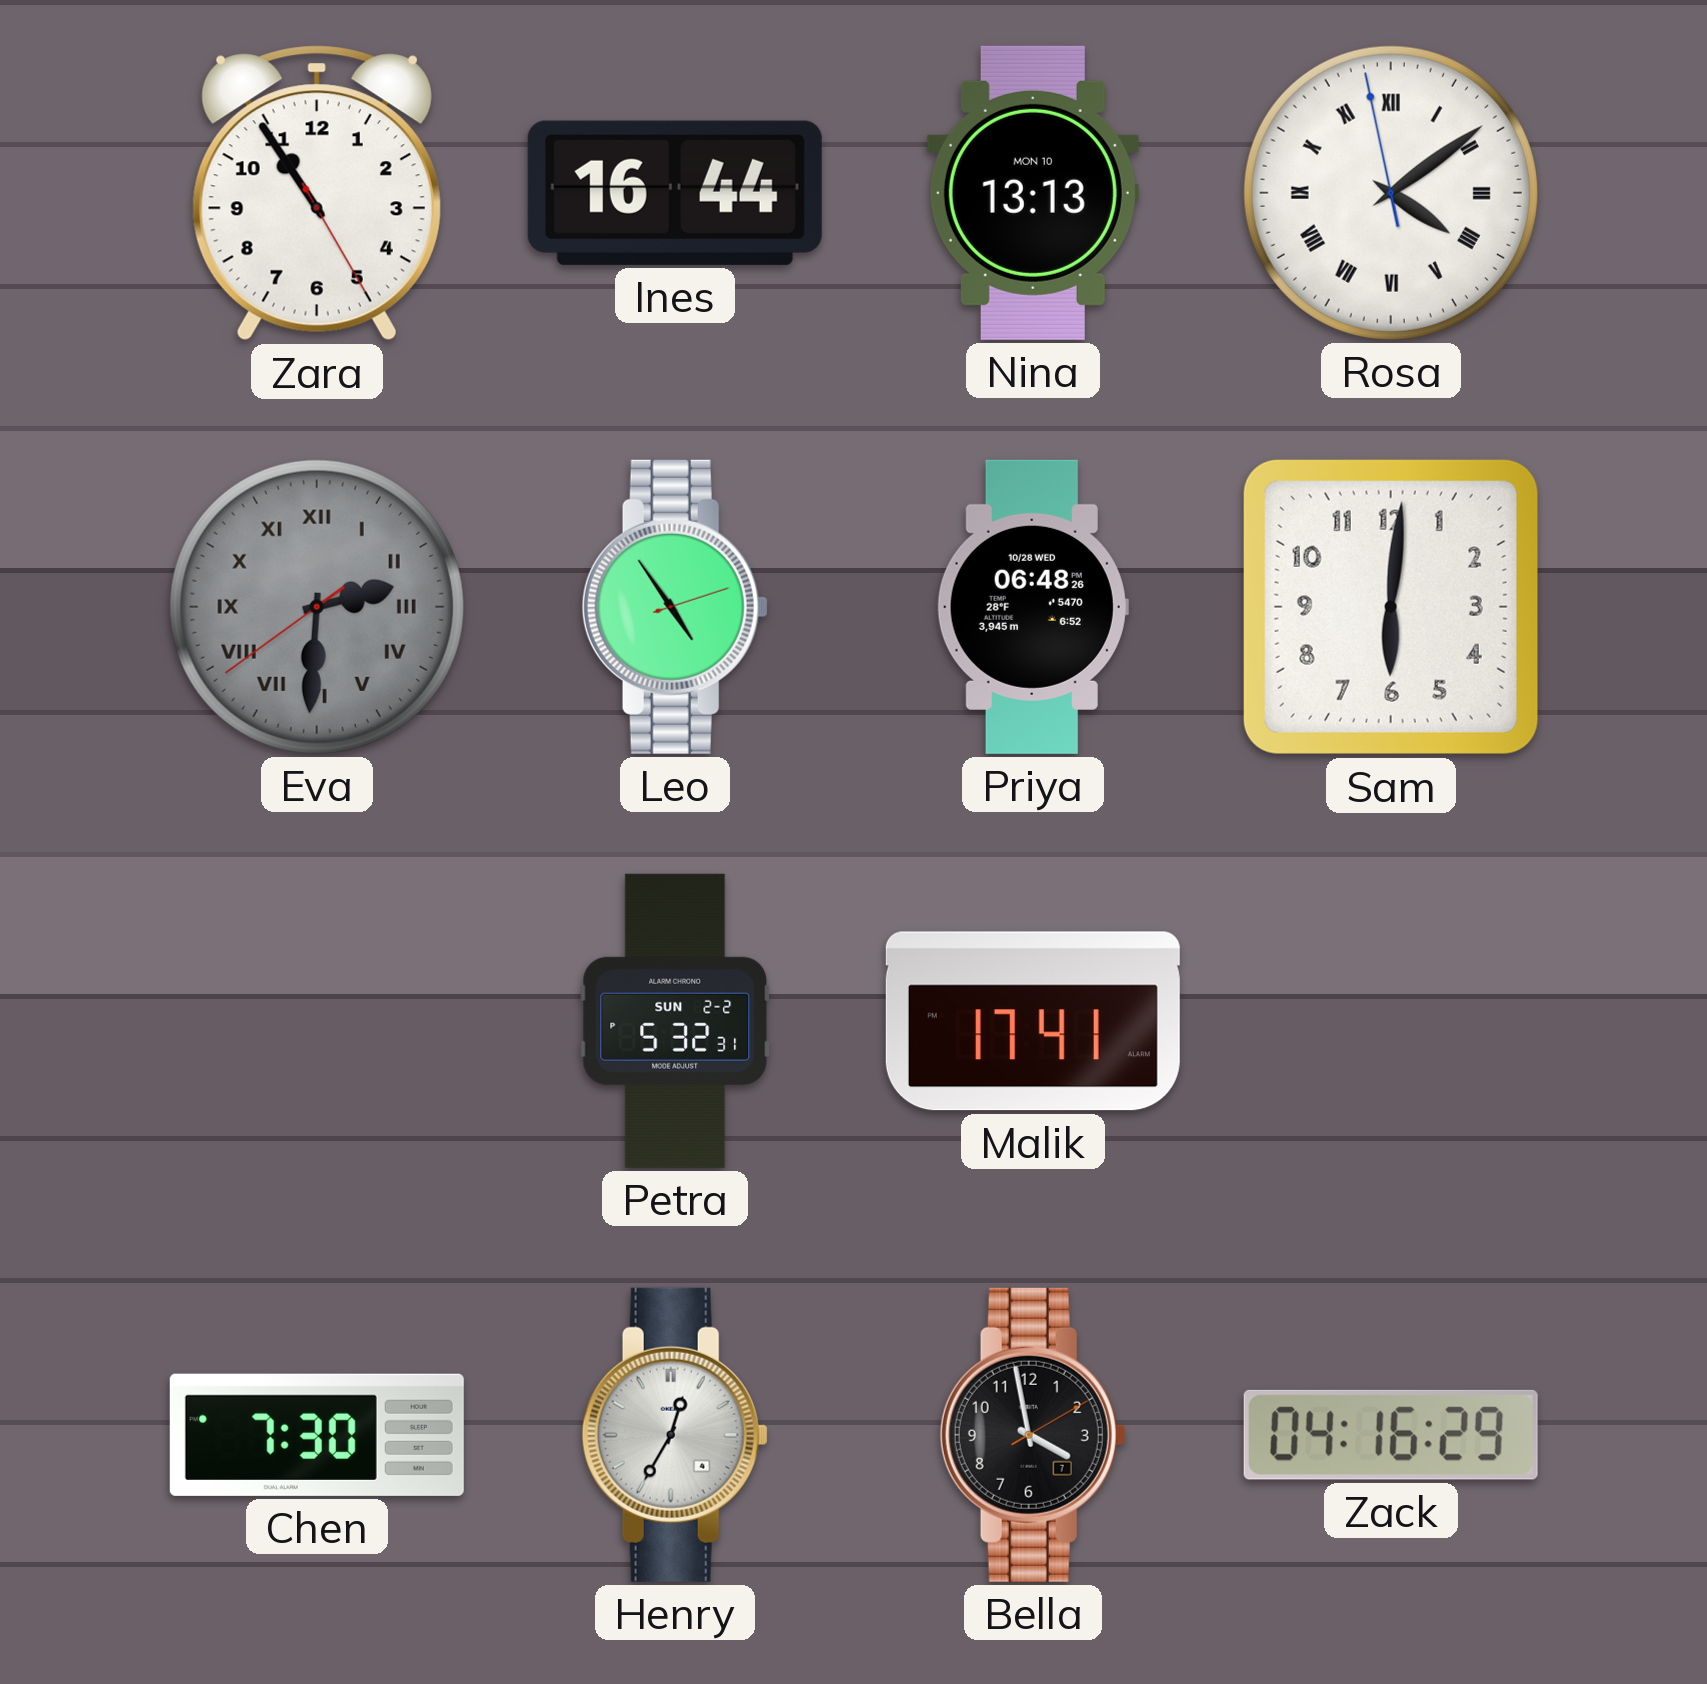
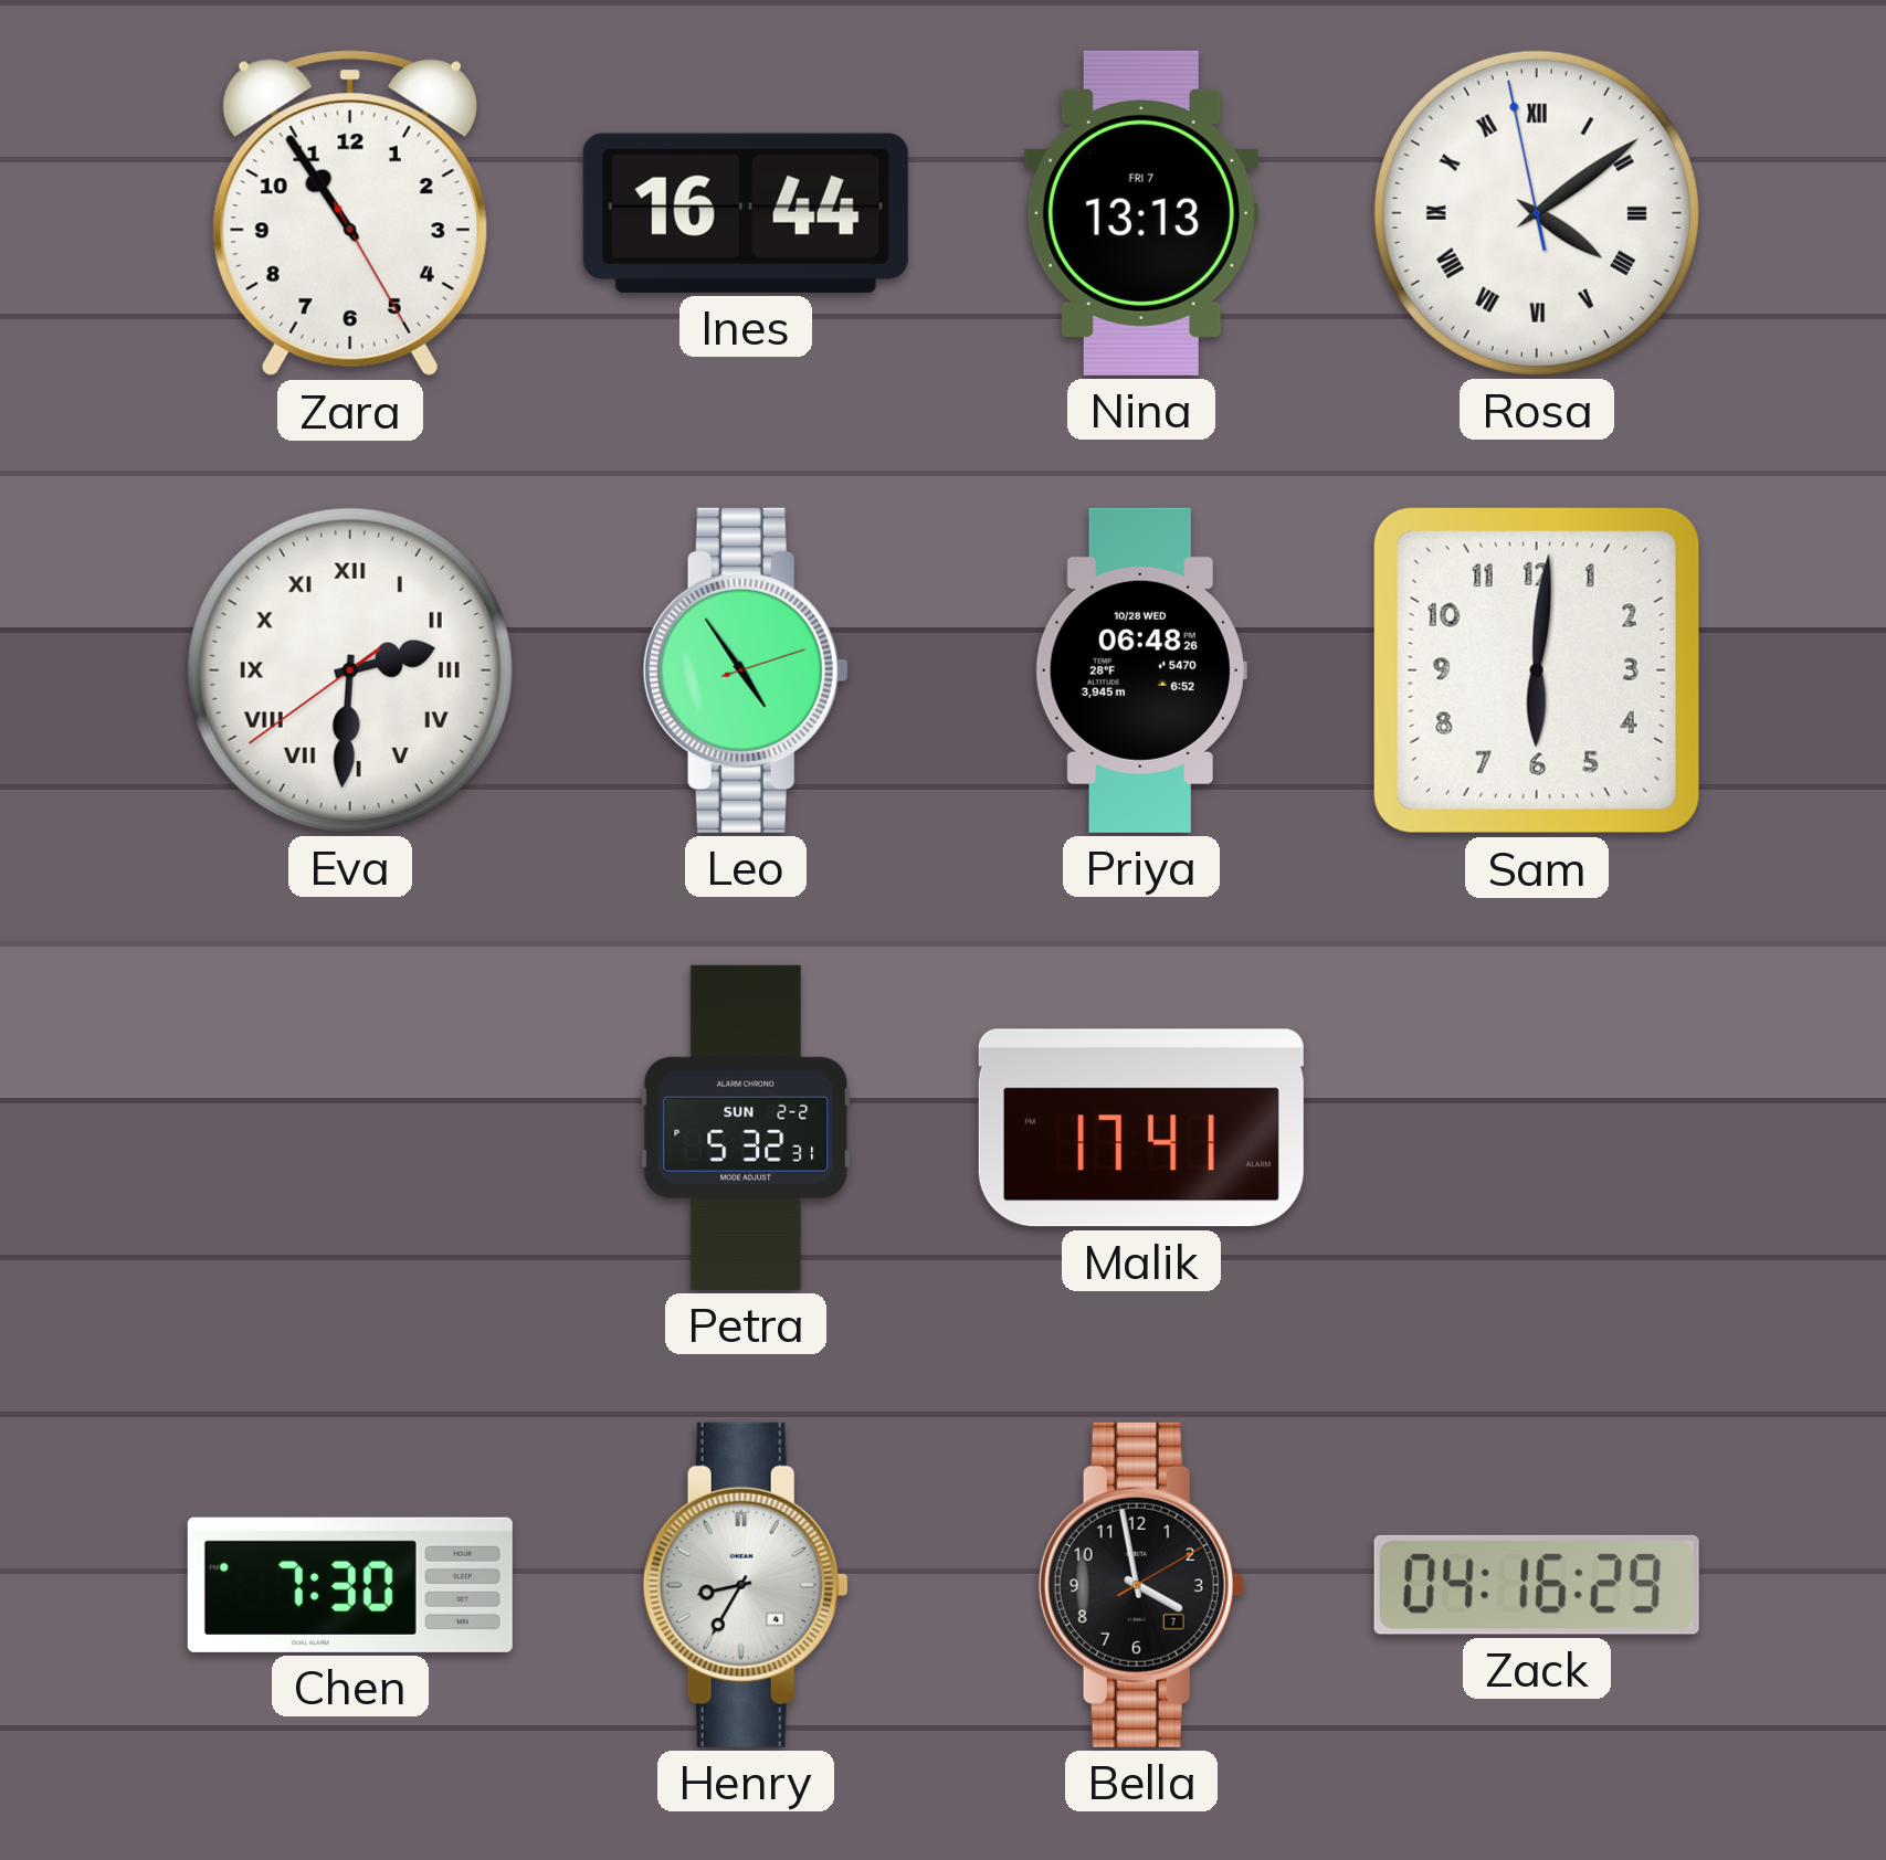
Nina date: MON 10 -> FRI 7 (1141, 213)
Eva dial: grey -> white (350, 670)
Henry: 12:35 -> 8:35 (746, 1585)
